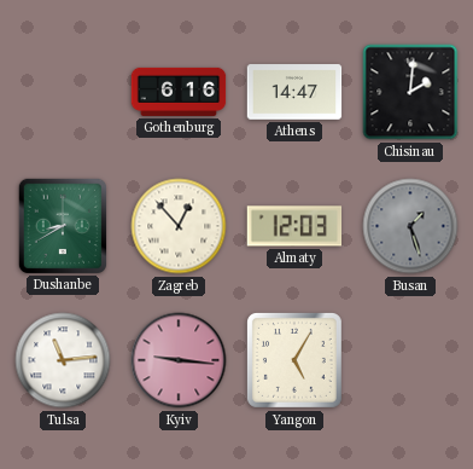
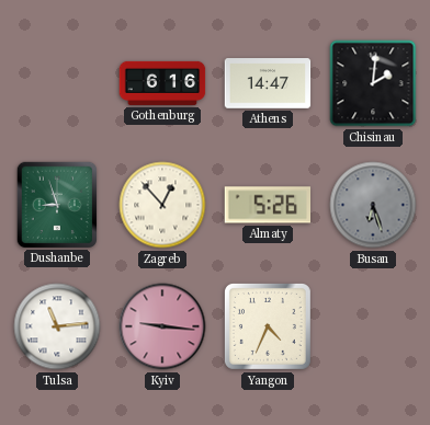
Dushanbe: 8:40 -> 8:57 (56, 204)
Almaty: 12:03 -> 5:26 (268, 205)
Busan: 1:27 -> 6:27 (373, 205)
Yangon: 5:05 -> 4:34 (268, 326)
